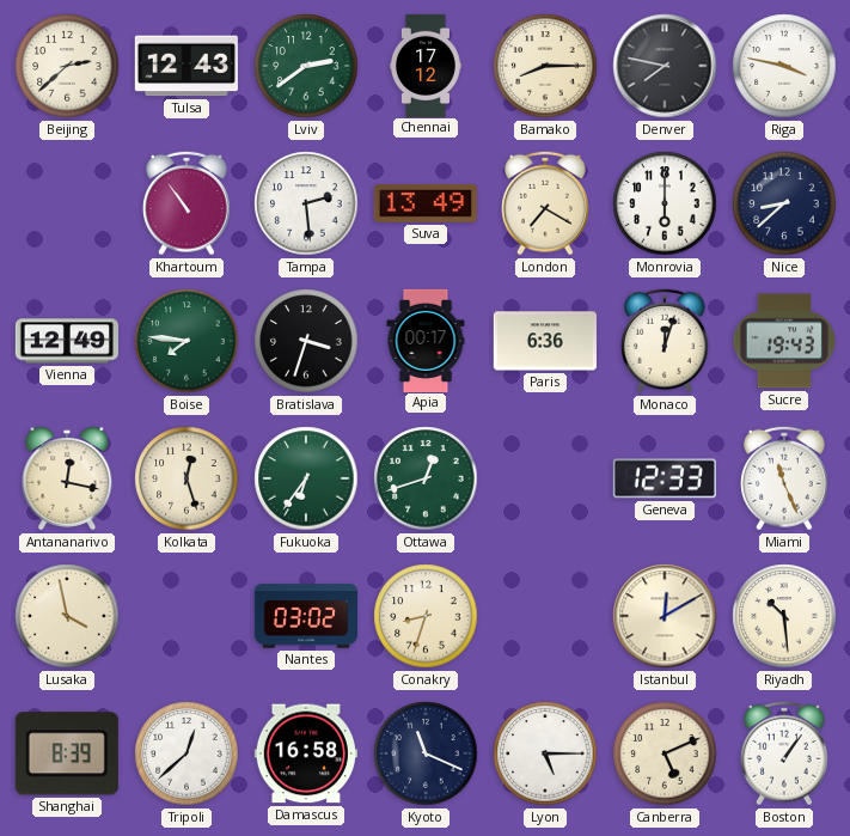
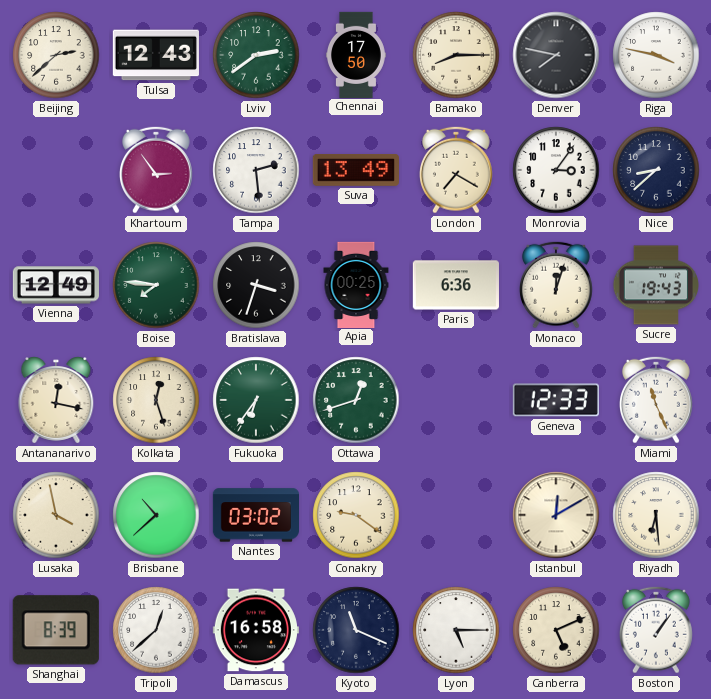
Chennai: 17:12 -> 17:50 (356, 54)
Khartoum: 10:54 -> 2:54 (157, 170)
Monrovia: 6:00 -> 3:06 (556, 170)
Apia: 00:17 -> 00:25 (356, 284)
Brisbane: none -> 10:38 (156, 515)
Conakry: 8:33 -> 9:21 (356, 515)
Riyadh: 10:29 -> 6:29 (656, 515)
